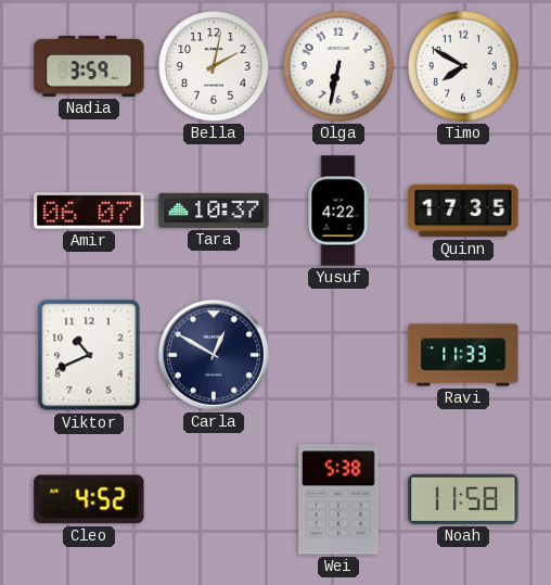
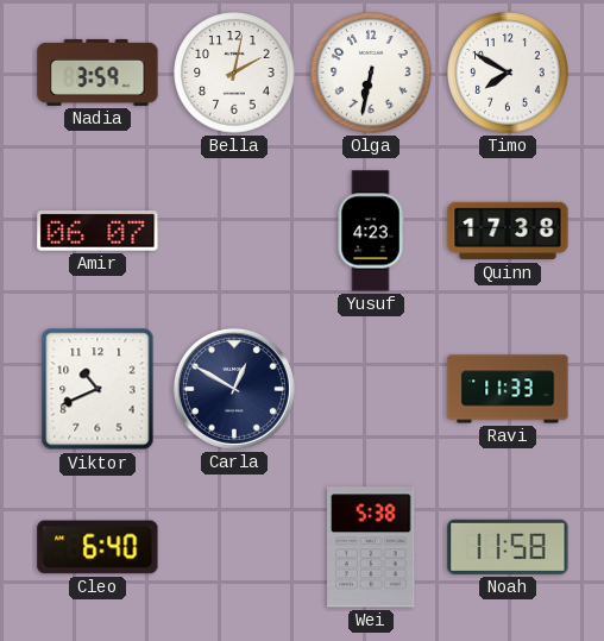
Tara: 10:37 -> none (214, 211)
Yusuf: 4:22 -> 4:23 (371, 231)
Quinn: 17:35 -> 17:38 (508, 231)
Cleo: 4:52 -> 6:40 (97, 547)
